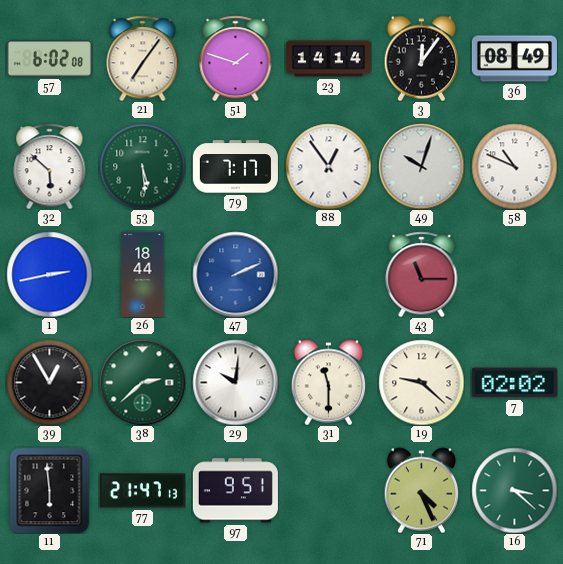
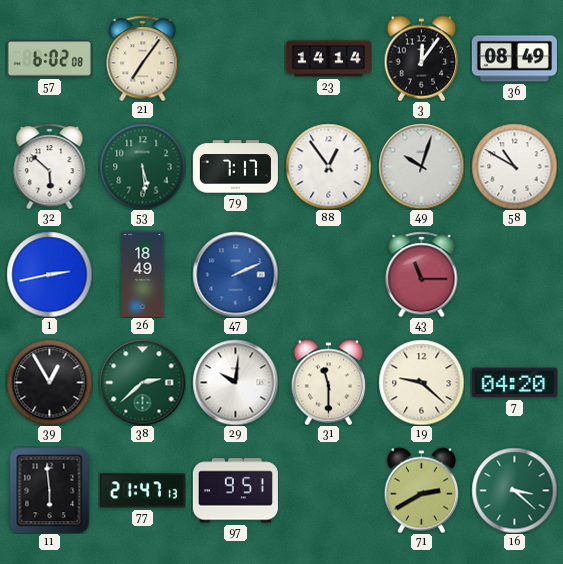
51: 1:48 -> none (236, 58)
58: 10:49 -> 10:50 (514, 166)
26: 18:44 -> 18:49 (143, 274)
7: 02:02 -> 04:20 (514, 383)
71: 4:26 -> 2:40 (422, 490)
